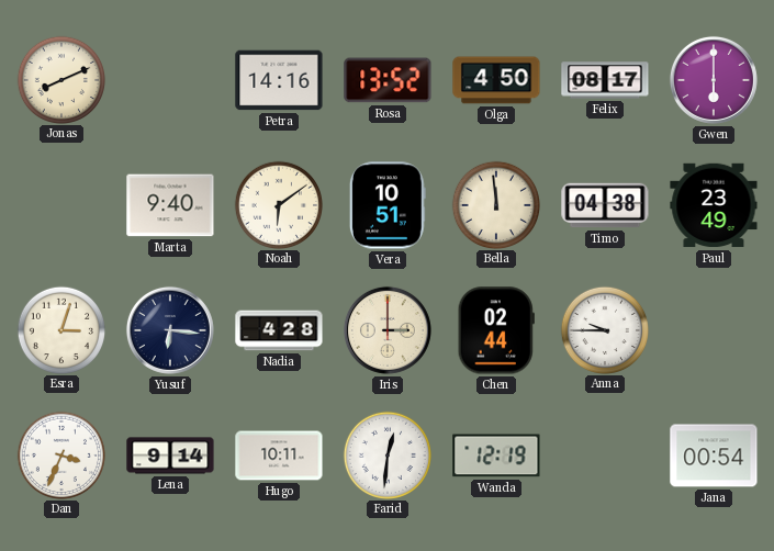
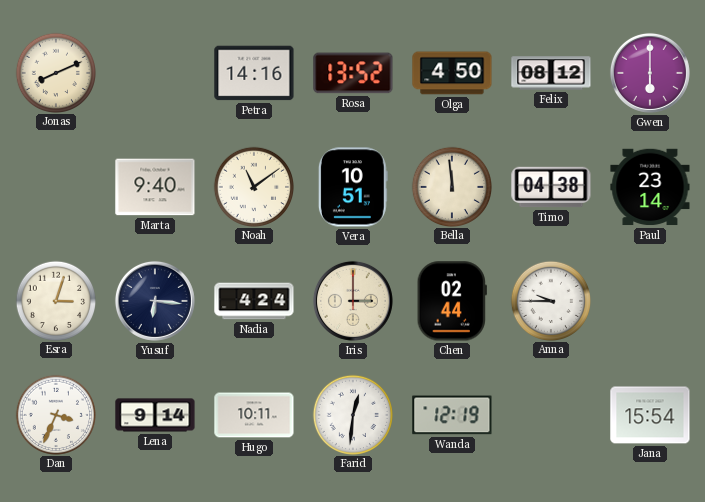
Felix: 08:17 -> 08:12 (551, 73)
Noah: 6:09 -> 11:09 (253, 186)
Paul: 23:49 -> 23:14 (650, 187)
Nadia: 4:28 -> 4:24 (254, 301)
Jana: 00:54 -> 15:54 (650, 415)
